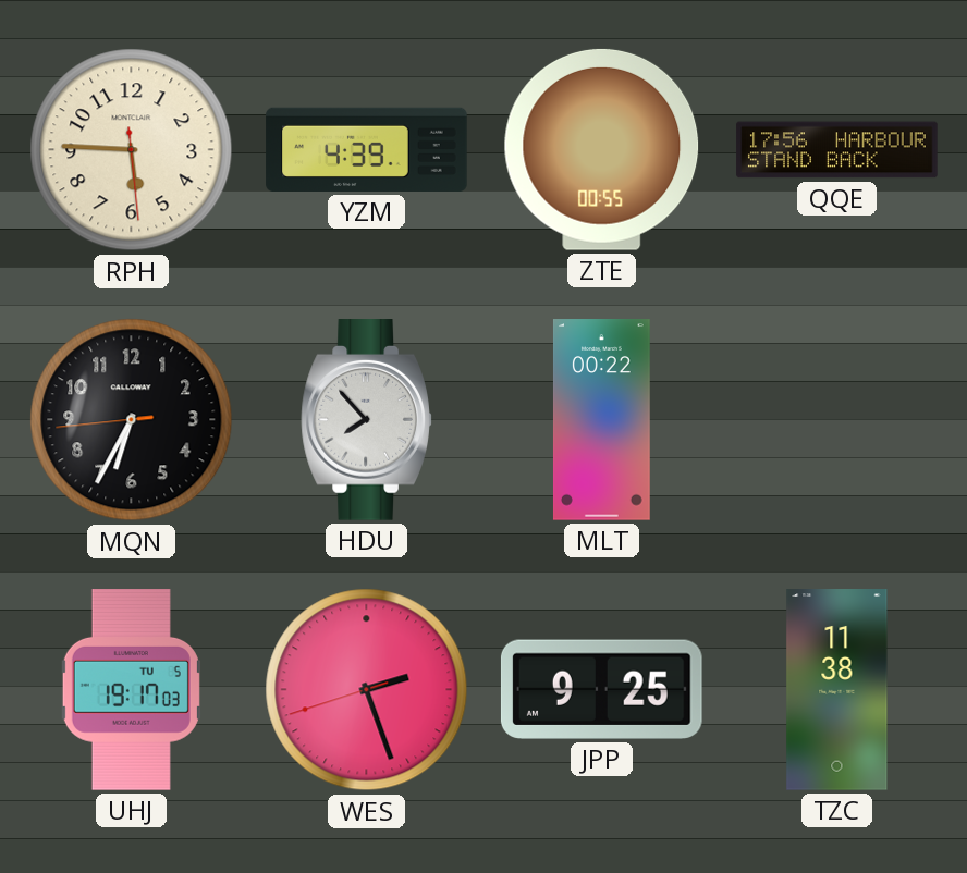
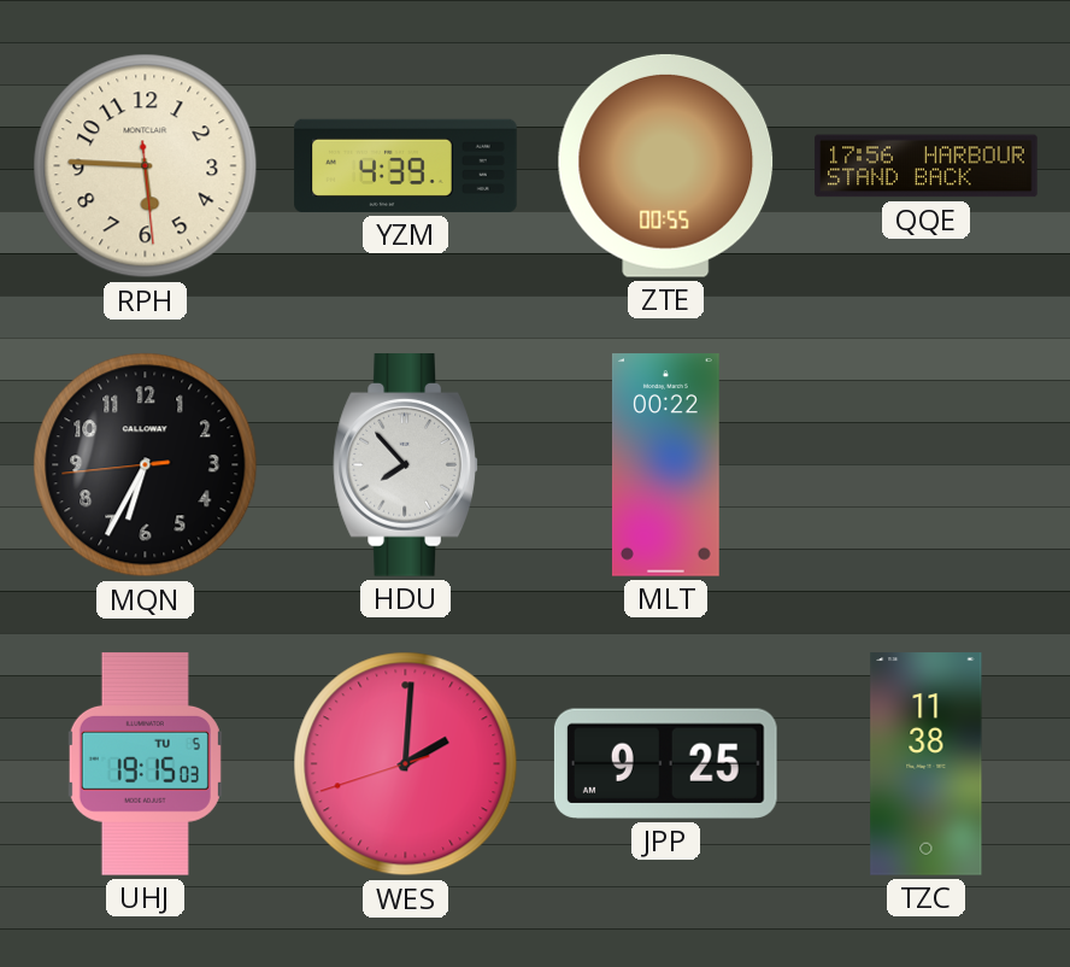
UHJ: 19:17 -> 19:15 (145, 764)
WES: 2:26 -> 2:00 (406, 764)
